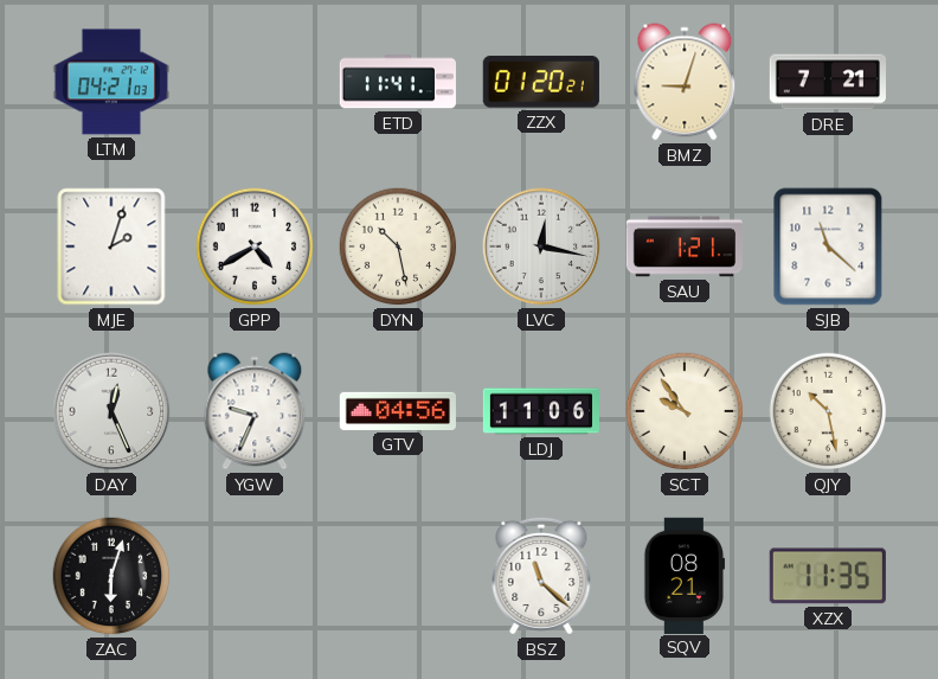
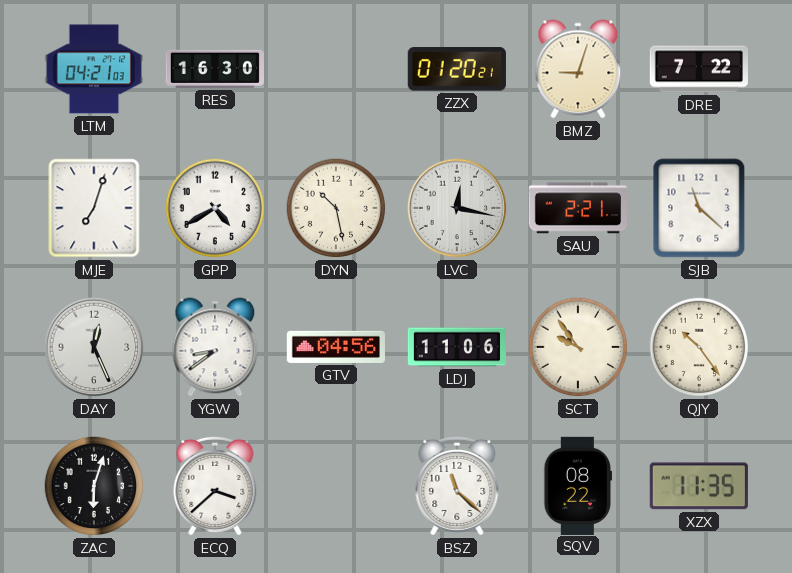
RES: none -> 16:30 (214, 69)
ETD: 11:41 -> none (398, 82)
DRE: 7:21 -> 7:22 (698, 69)
MJE: 2:03 -> 7:03 (94, 208)
SAU: 1:21 -> 2:21 (577, 208)
YGW: 9:34 -> 8:39 (215, 347)
QJY: 10:28 -> 10:24 (699, 347)
ECQ: none -> 3:38 (215, 486)
SQV: 08:21 -> 08:22 (578, 485)
